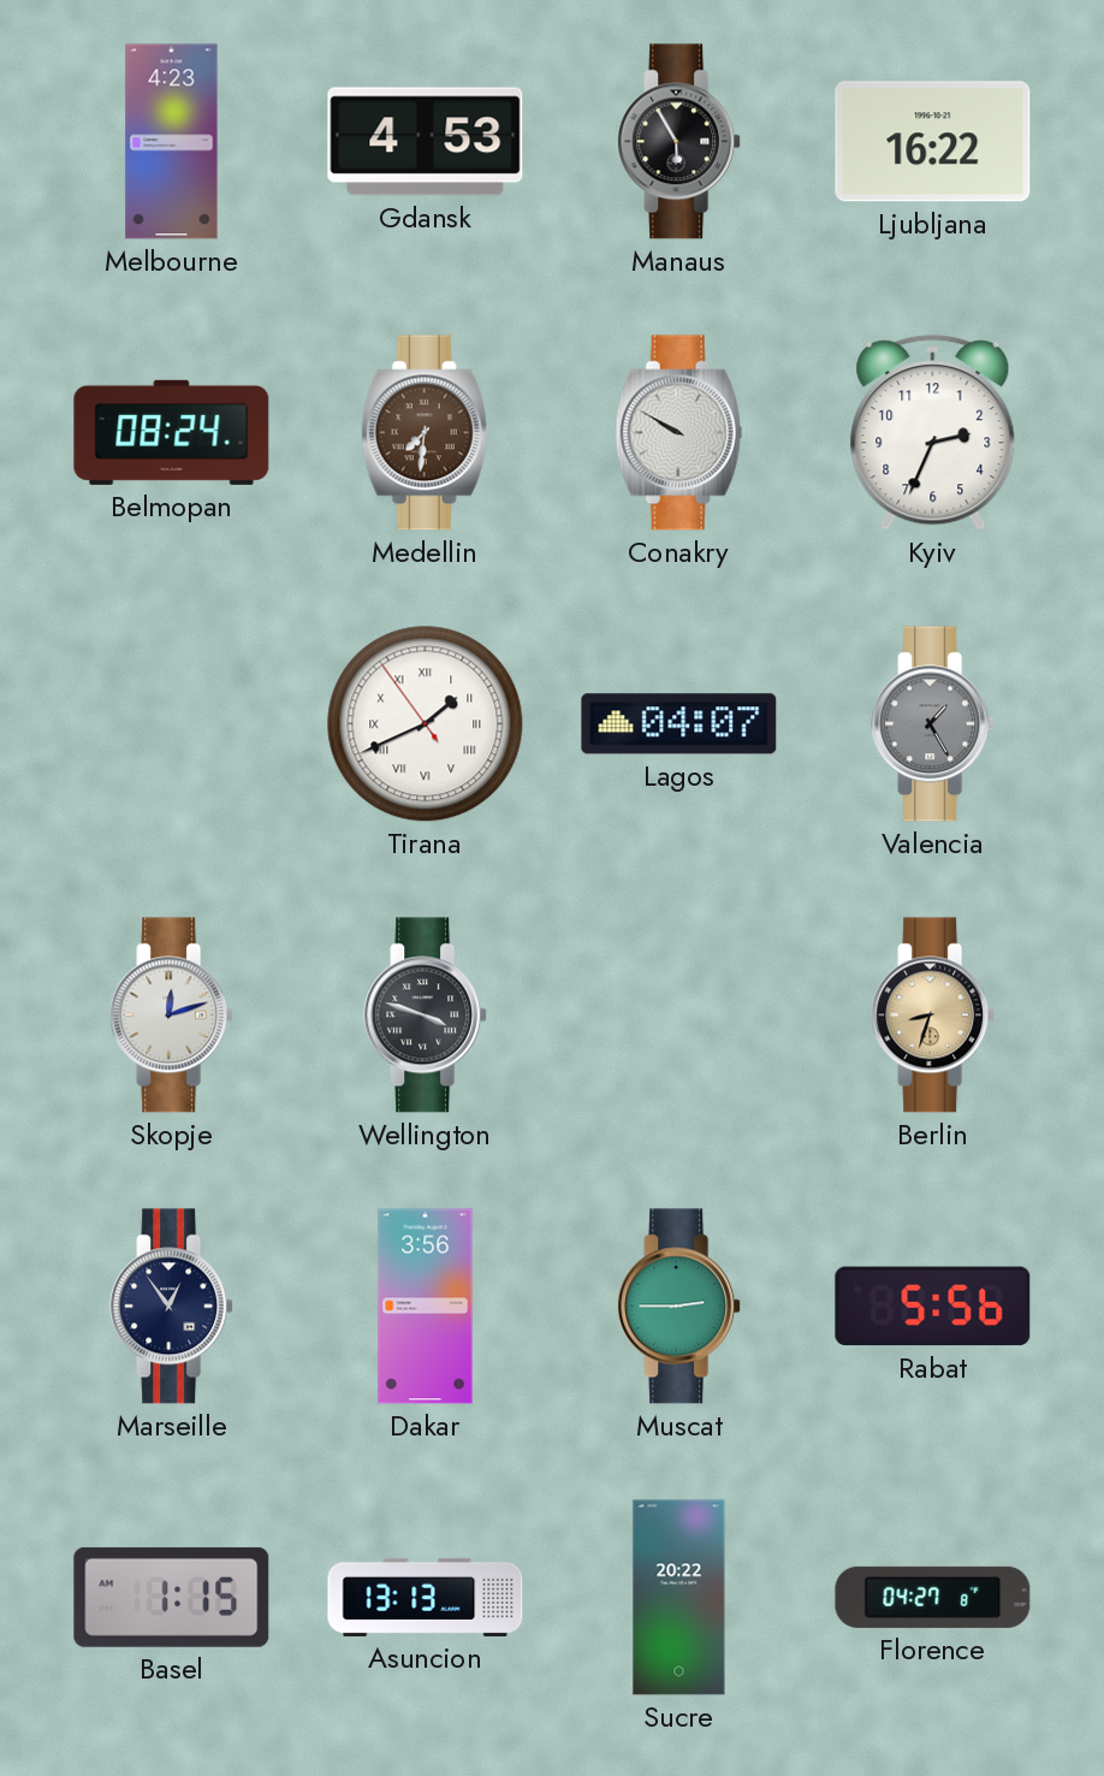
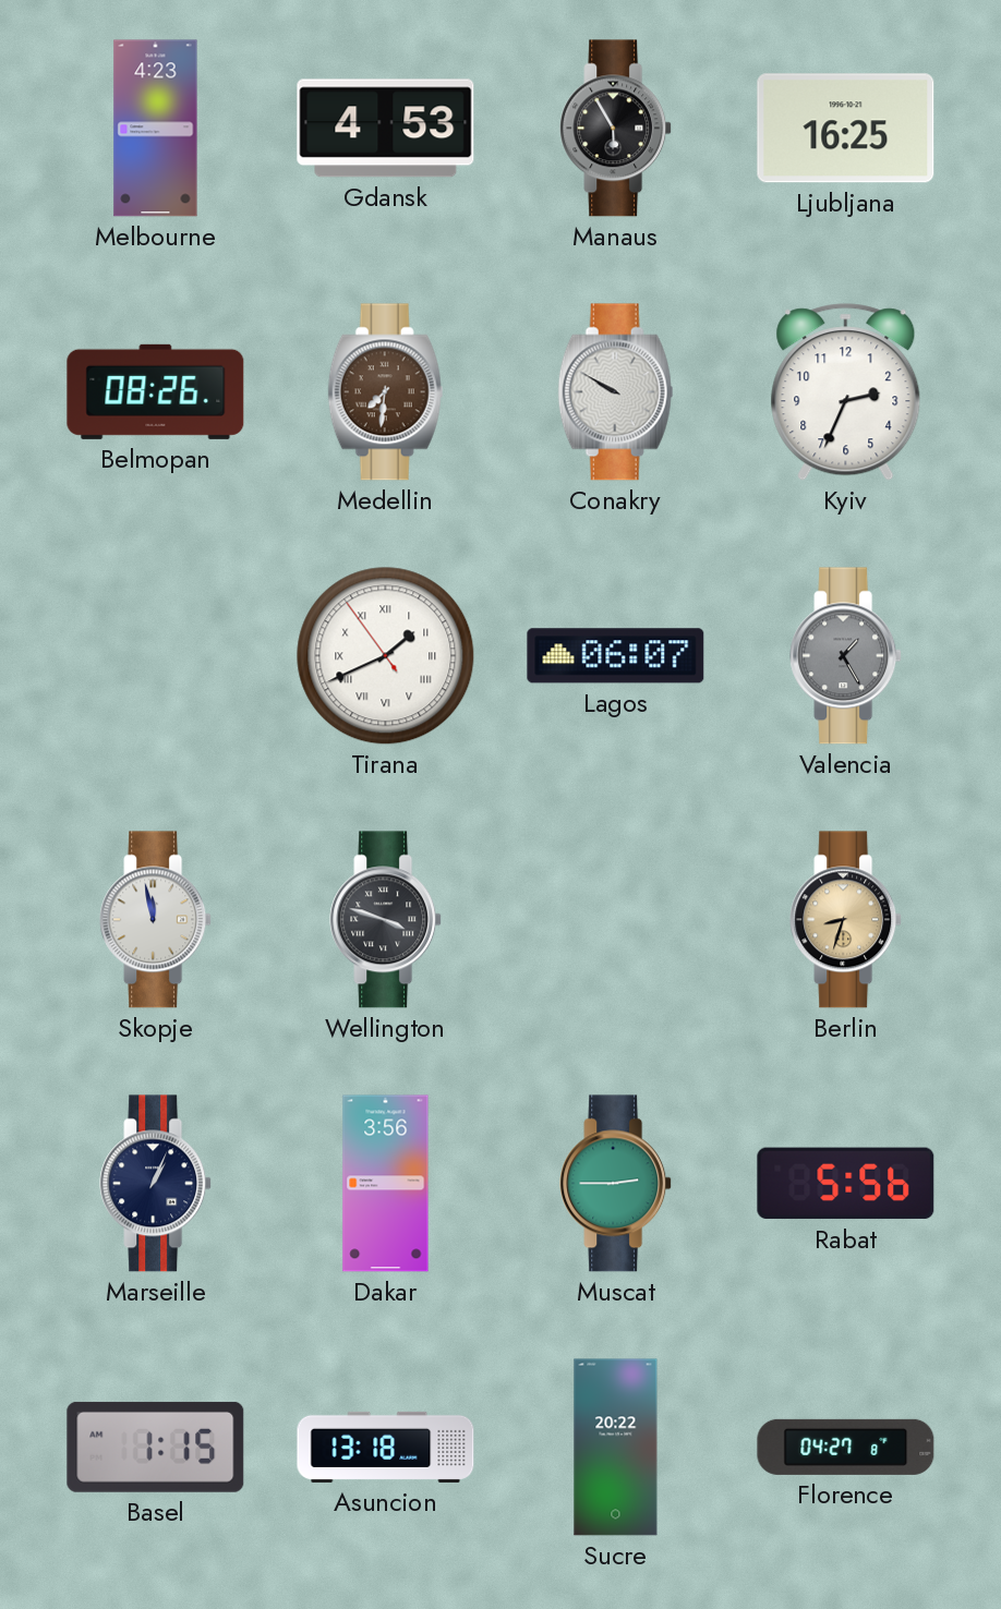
Ljubljana: 16:22 -> 16:25 (846, 129)
Belmopan: 08:24 -> 08:26 (156, 391)
Lagos: 04:07 -> 06:07 (616, 656)
Skopje: 12:12 -> 11:58 (156, 920)
Marseille: 12:54 -> 1:04 (156, 1184)
Asuncion: 13:13 -> 13:18 (386, 1447)
